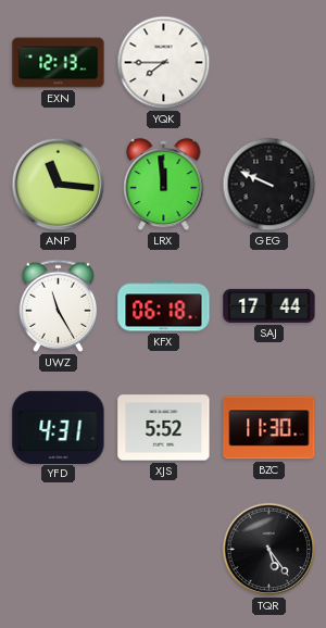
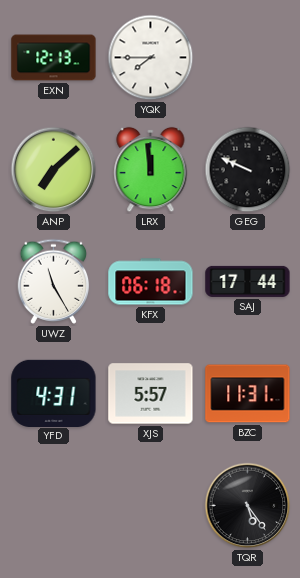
ANP: 11:16 -> 7:08 (54, 170)
XJS: 5:52 -> 5:57 (151, 394)
BZC: 11:30 -> 11:31 (248, 394)
